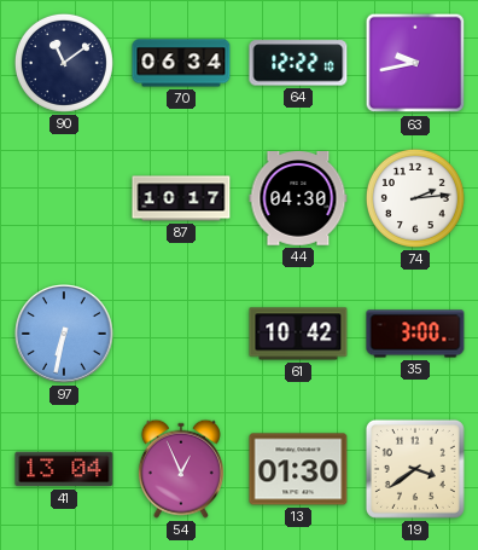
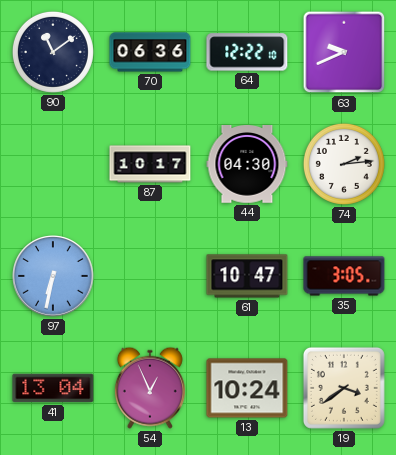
70: 06:34 -> 06:36 (150, 52)
63: 9:43 -> 9:41 (344, 52)
61: 10:42 -> 10:47 (247, 276)
35: 3:00 -> 3:05 (344, 276)
13: 01:30 -> 10:24 (247, 388)
